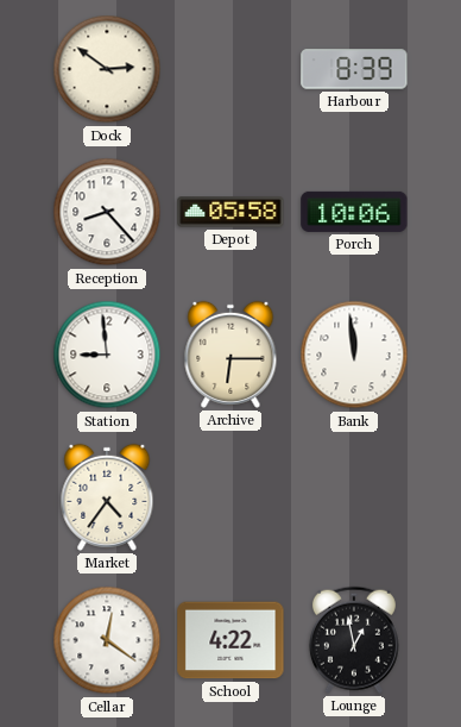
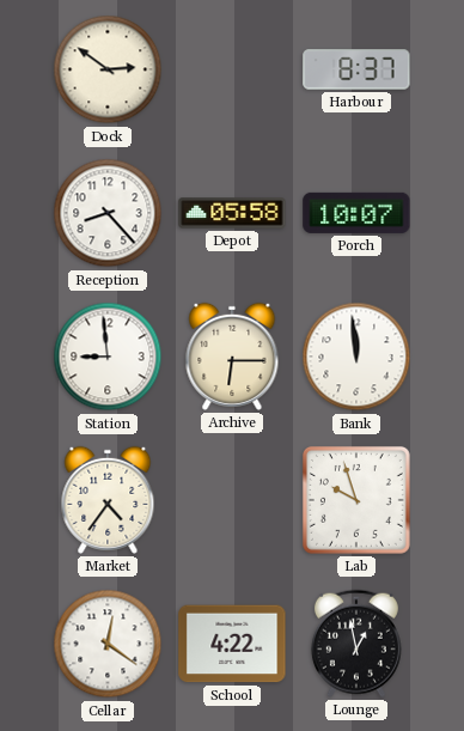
Harbour: 8:39 -> 8:37 (356, 69)
Porch: 10:06 -> 10:07 (356, 213)
Lab: none -> 9:57 (356, 500)
